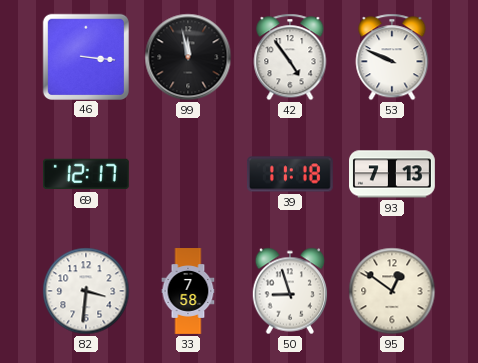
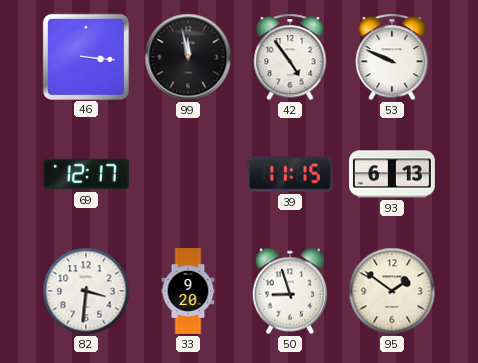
39: 11:18 -> 11:15 (290, 174)
93: 7:13 -> 6:13 (393, 174)
33: 7:58 -> 9:20 (188, 291)
95: 12:51 -> 1:51 (392, 291)
